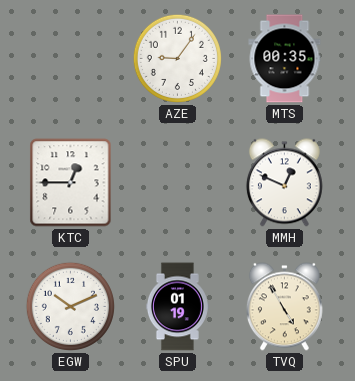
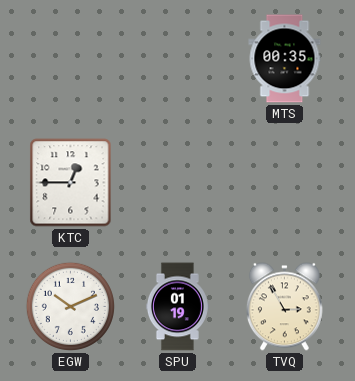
AZE: 9:06 -> none (177, 58)
MMH: 12:49 -> none (284, 183)
TVQ: 4:55 -> 2:55 (284, 307)
